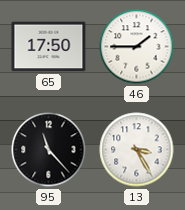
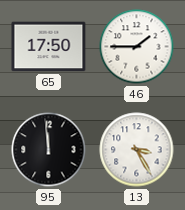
95: 11:23 -> 11:59 (49, 150)
